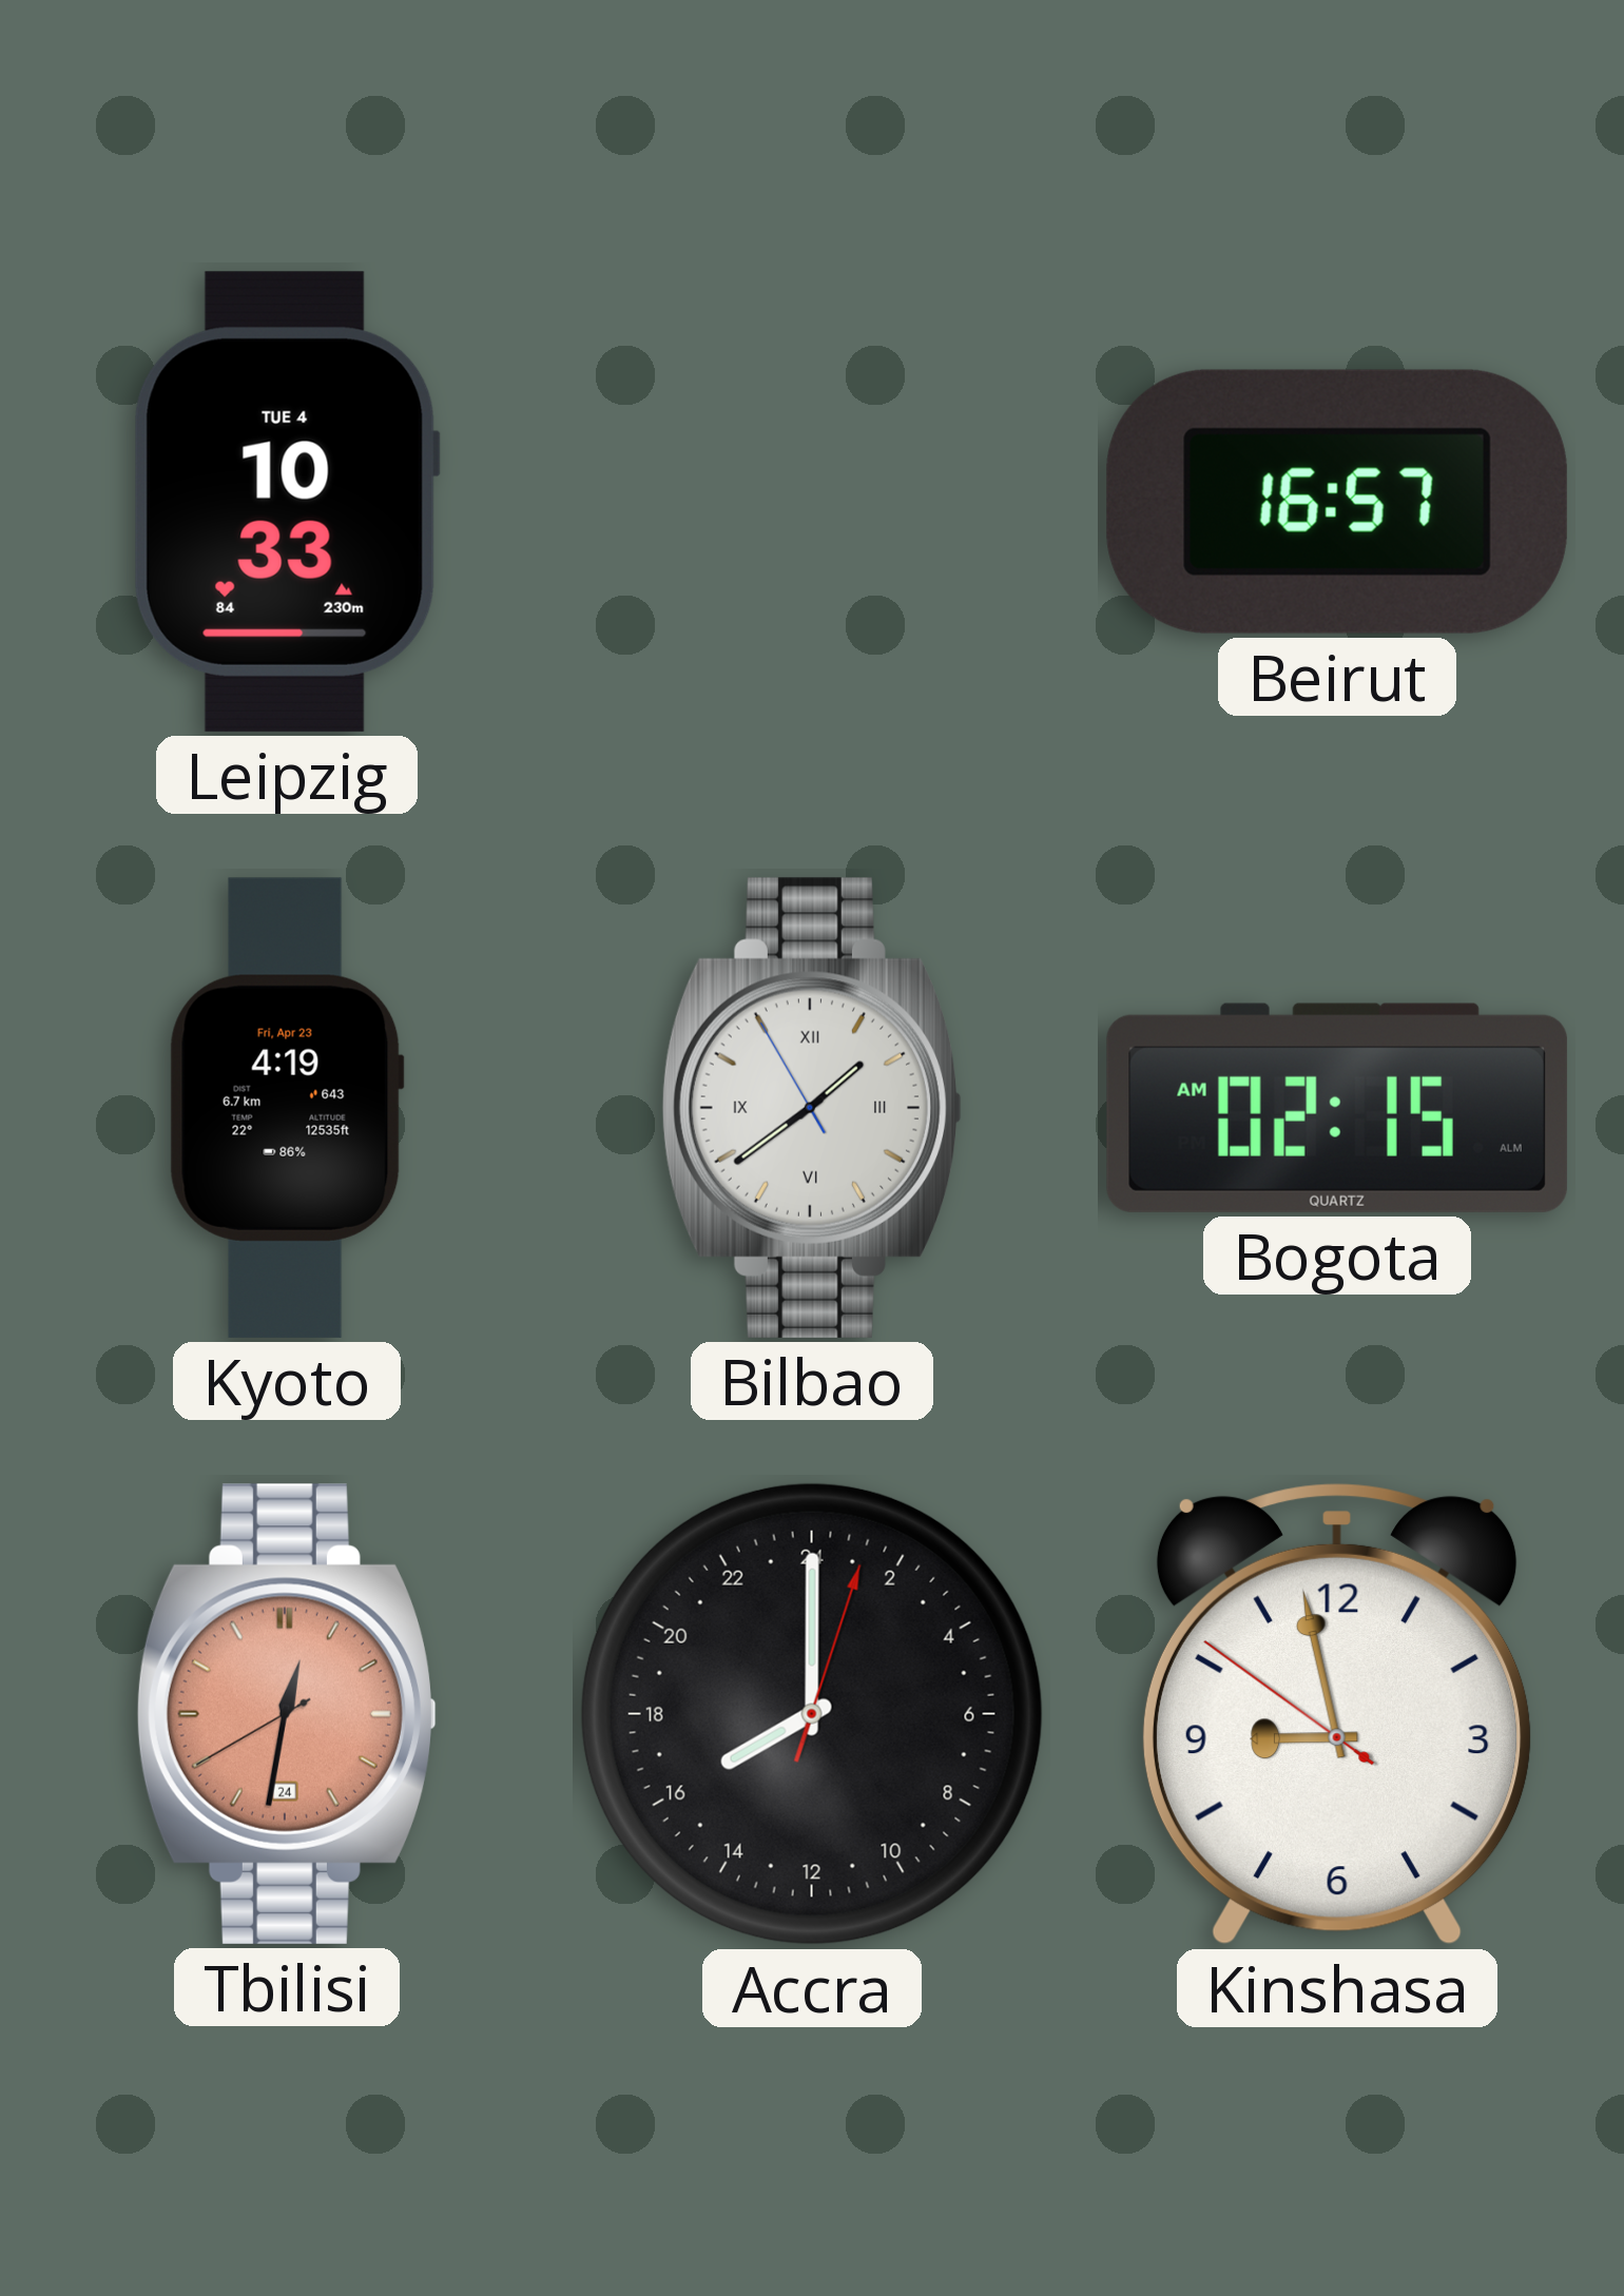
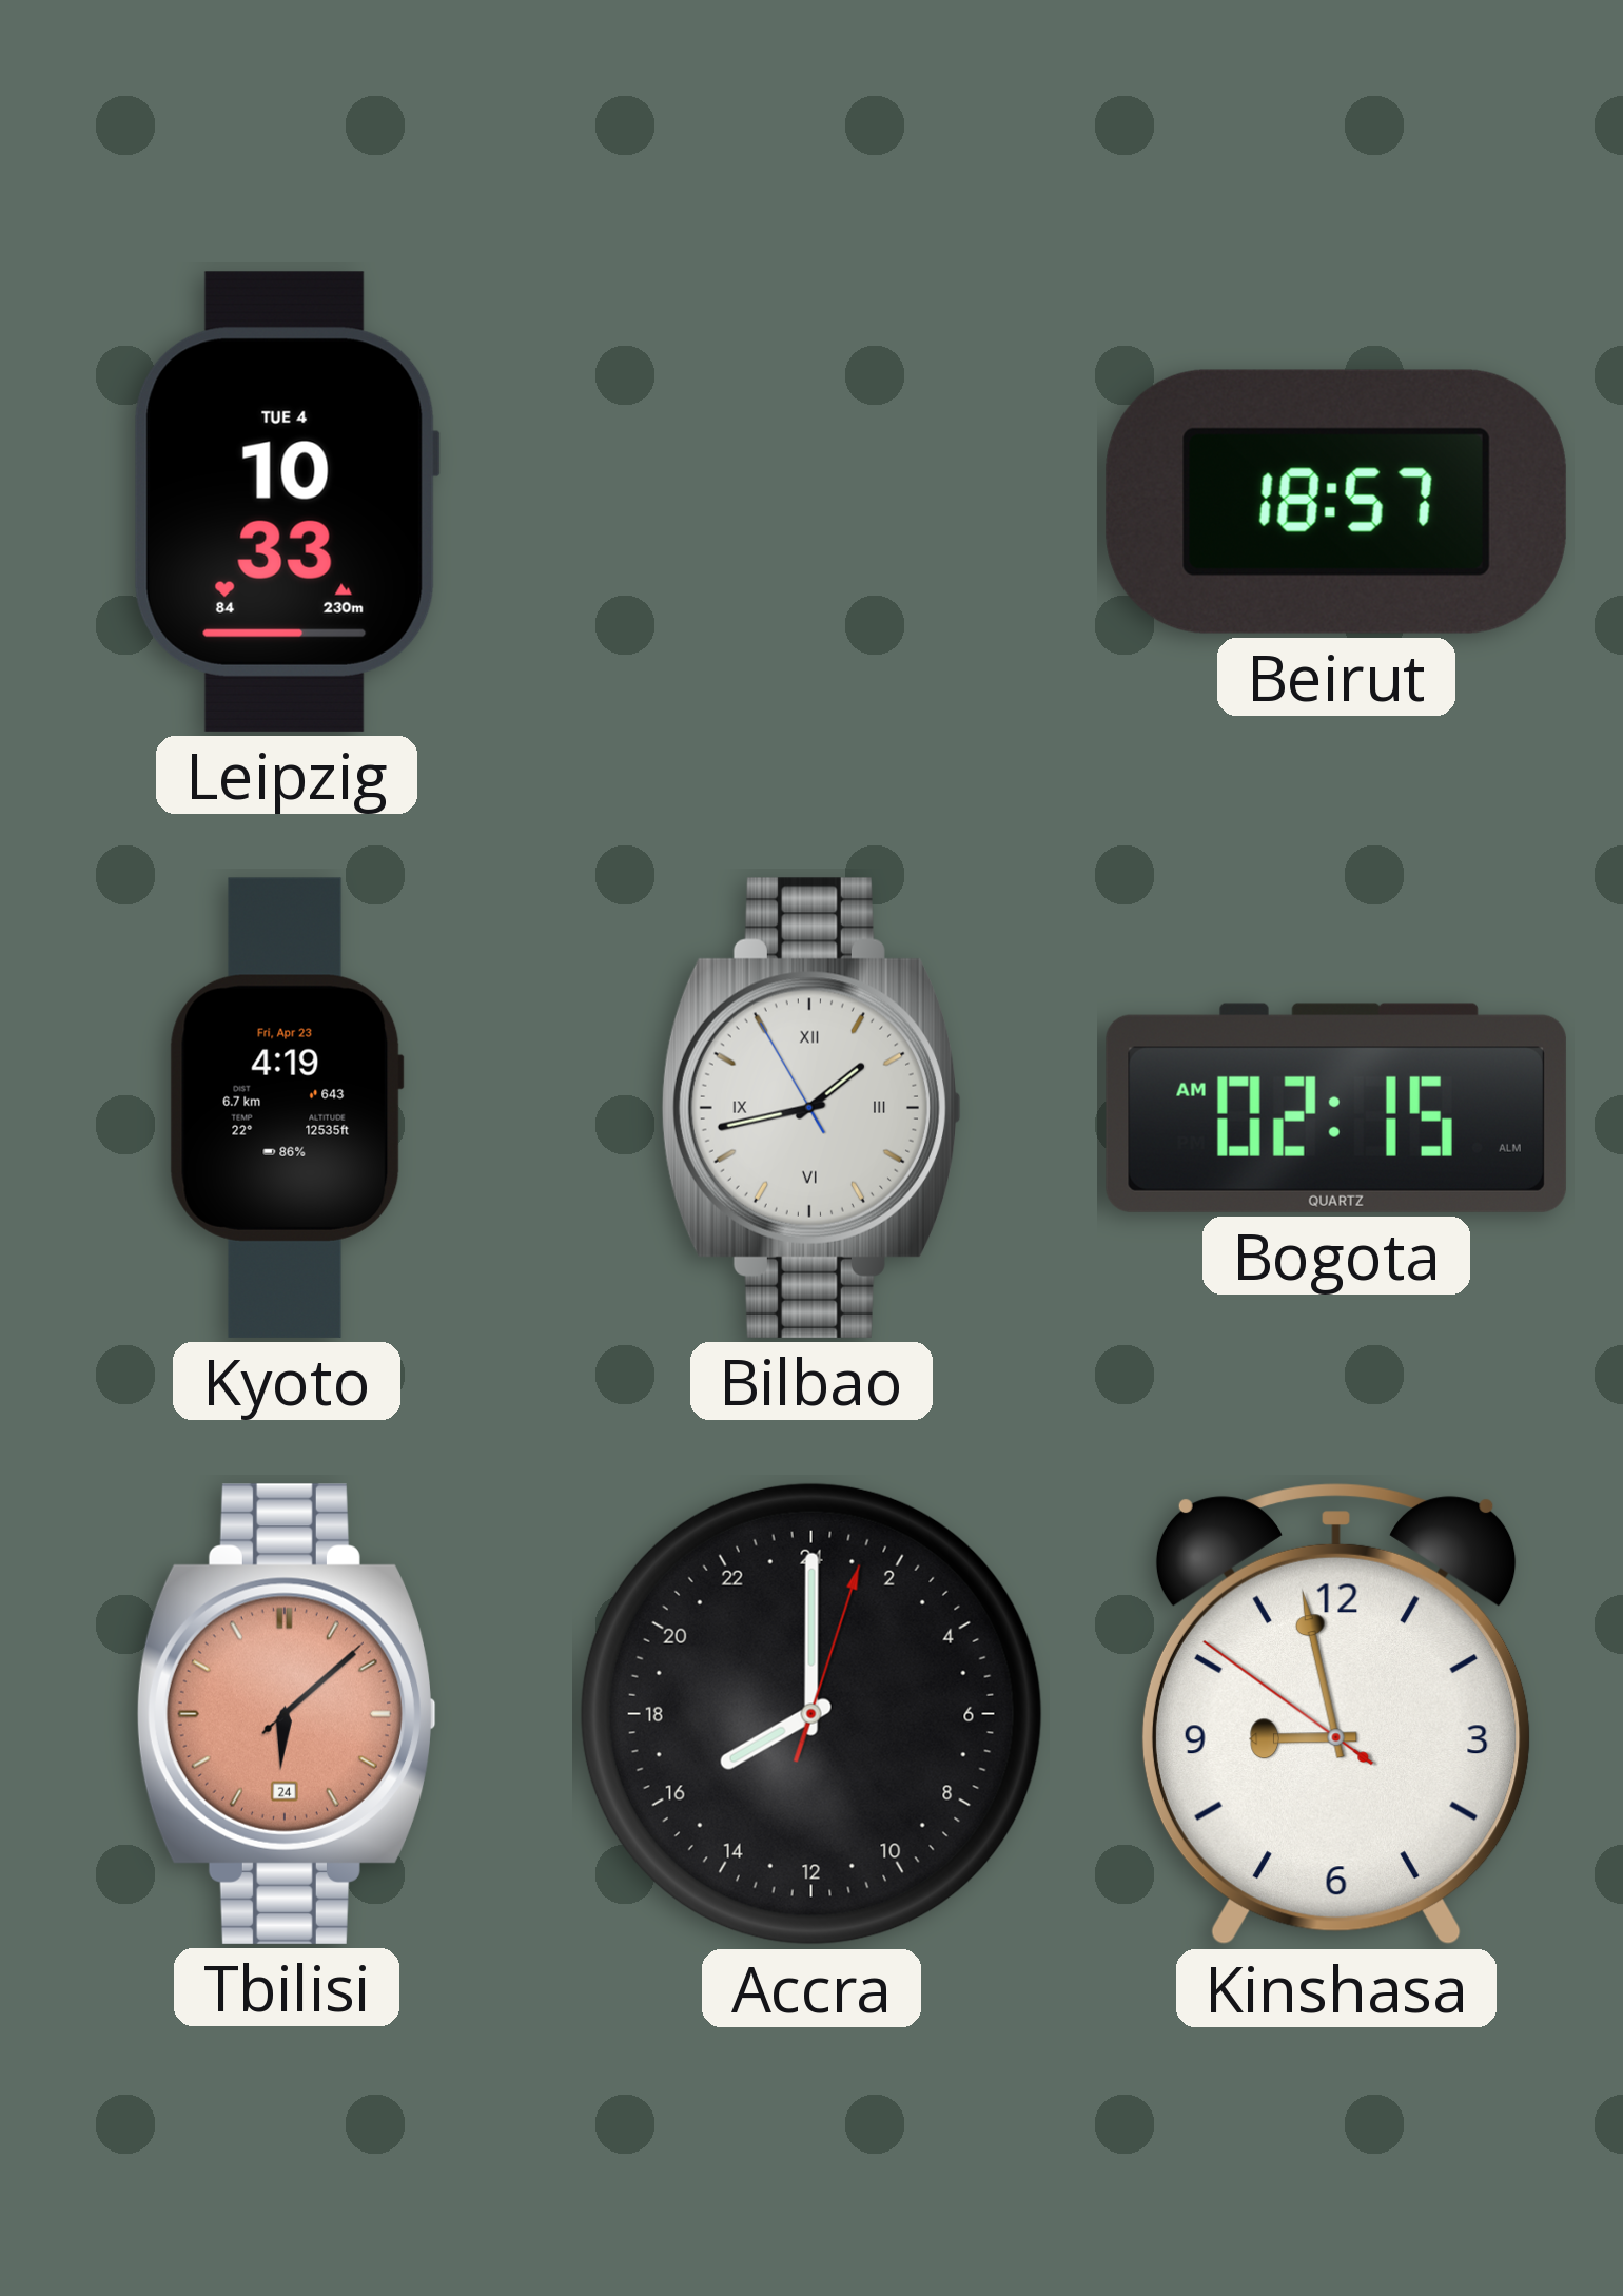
Beirut: 16:57 -> 18:57 (1336, 502)
Bilbao: 1:38 -> 1:42 (811, 1108)
Tbilisi: 12:31 -> 6:08 (287, 1714)
